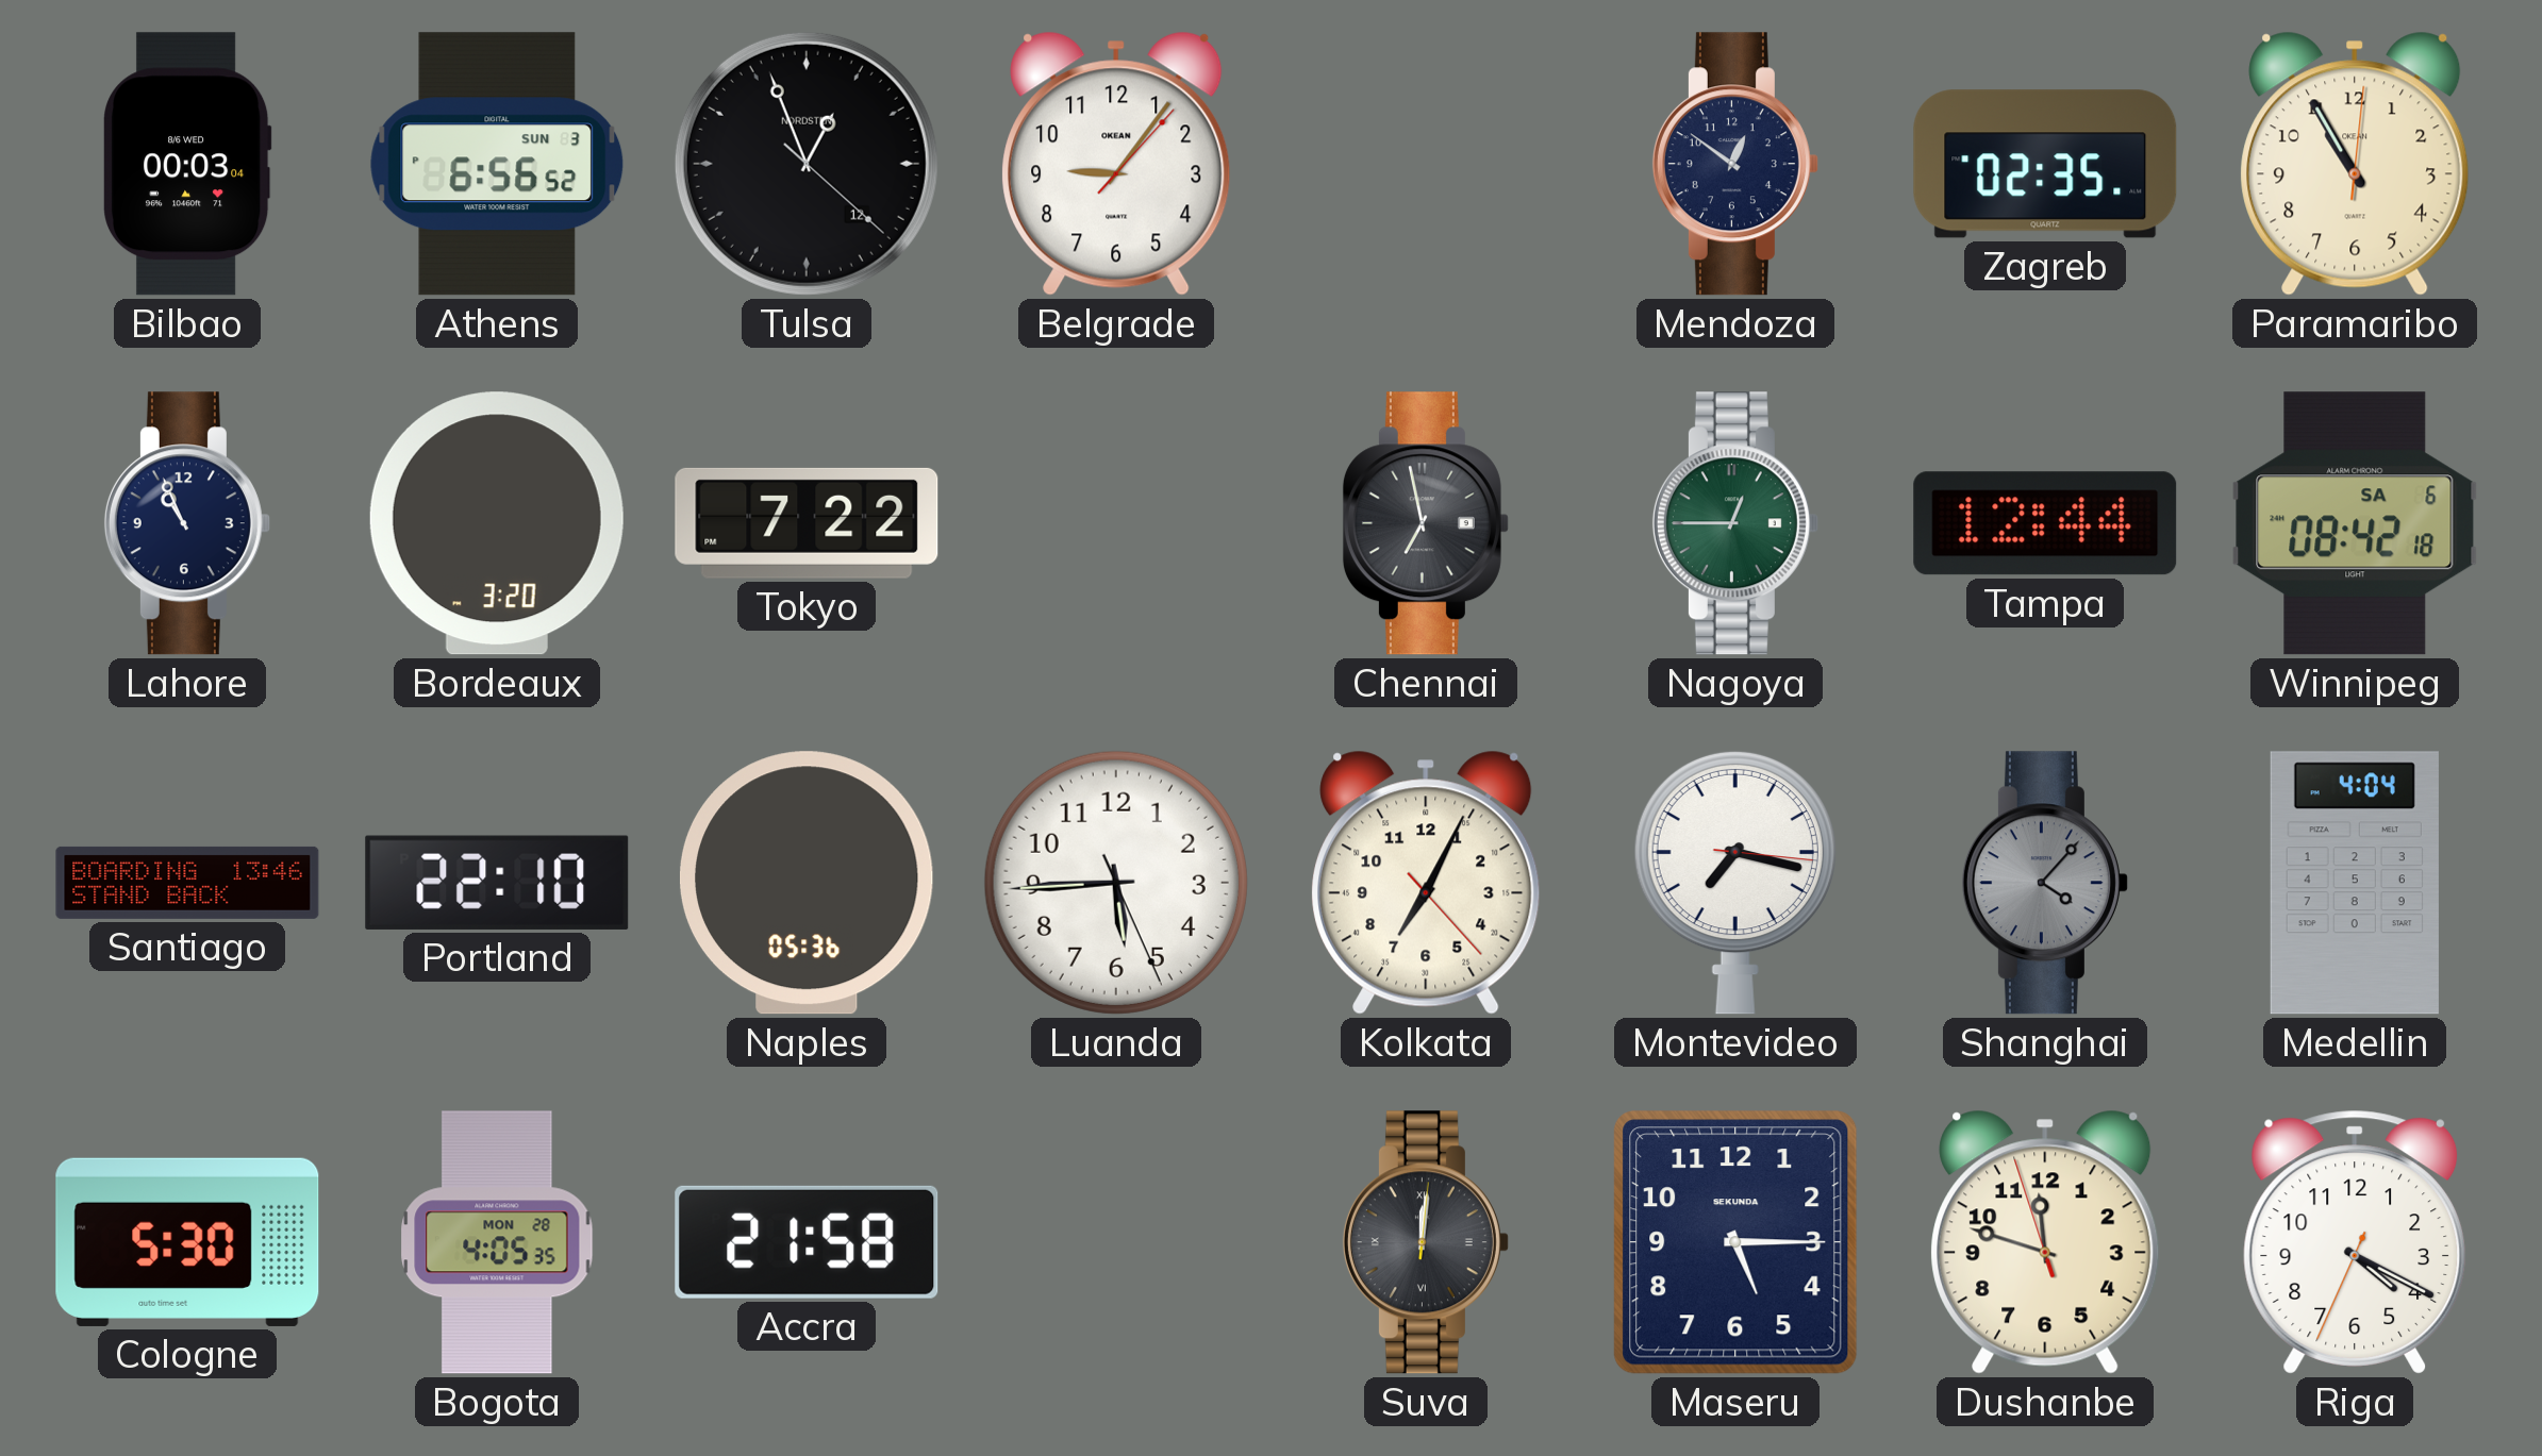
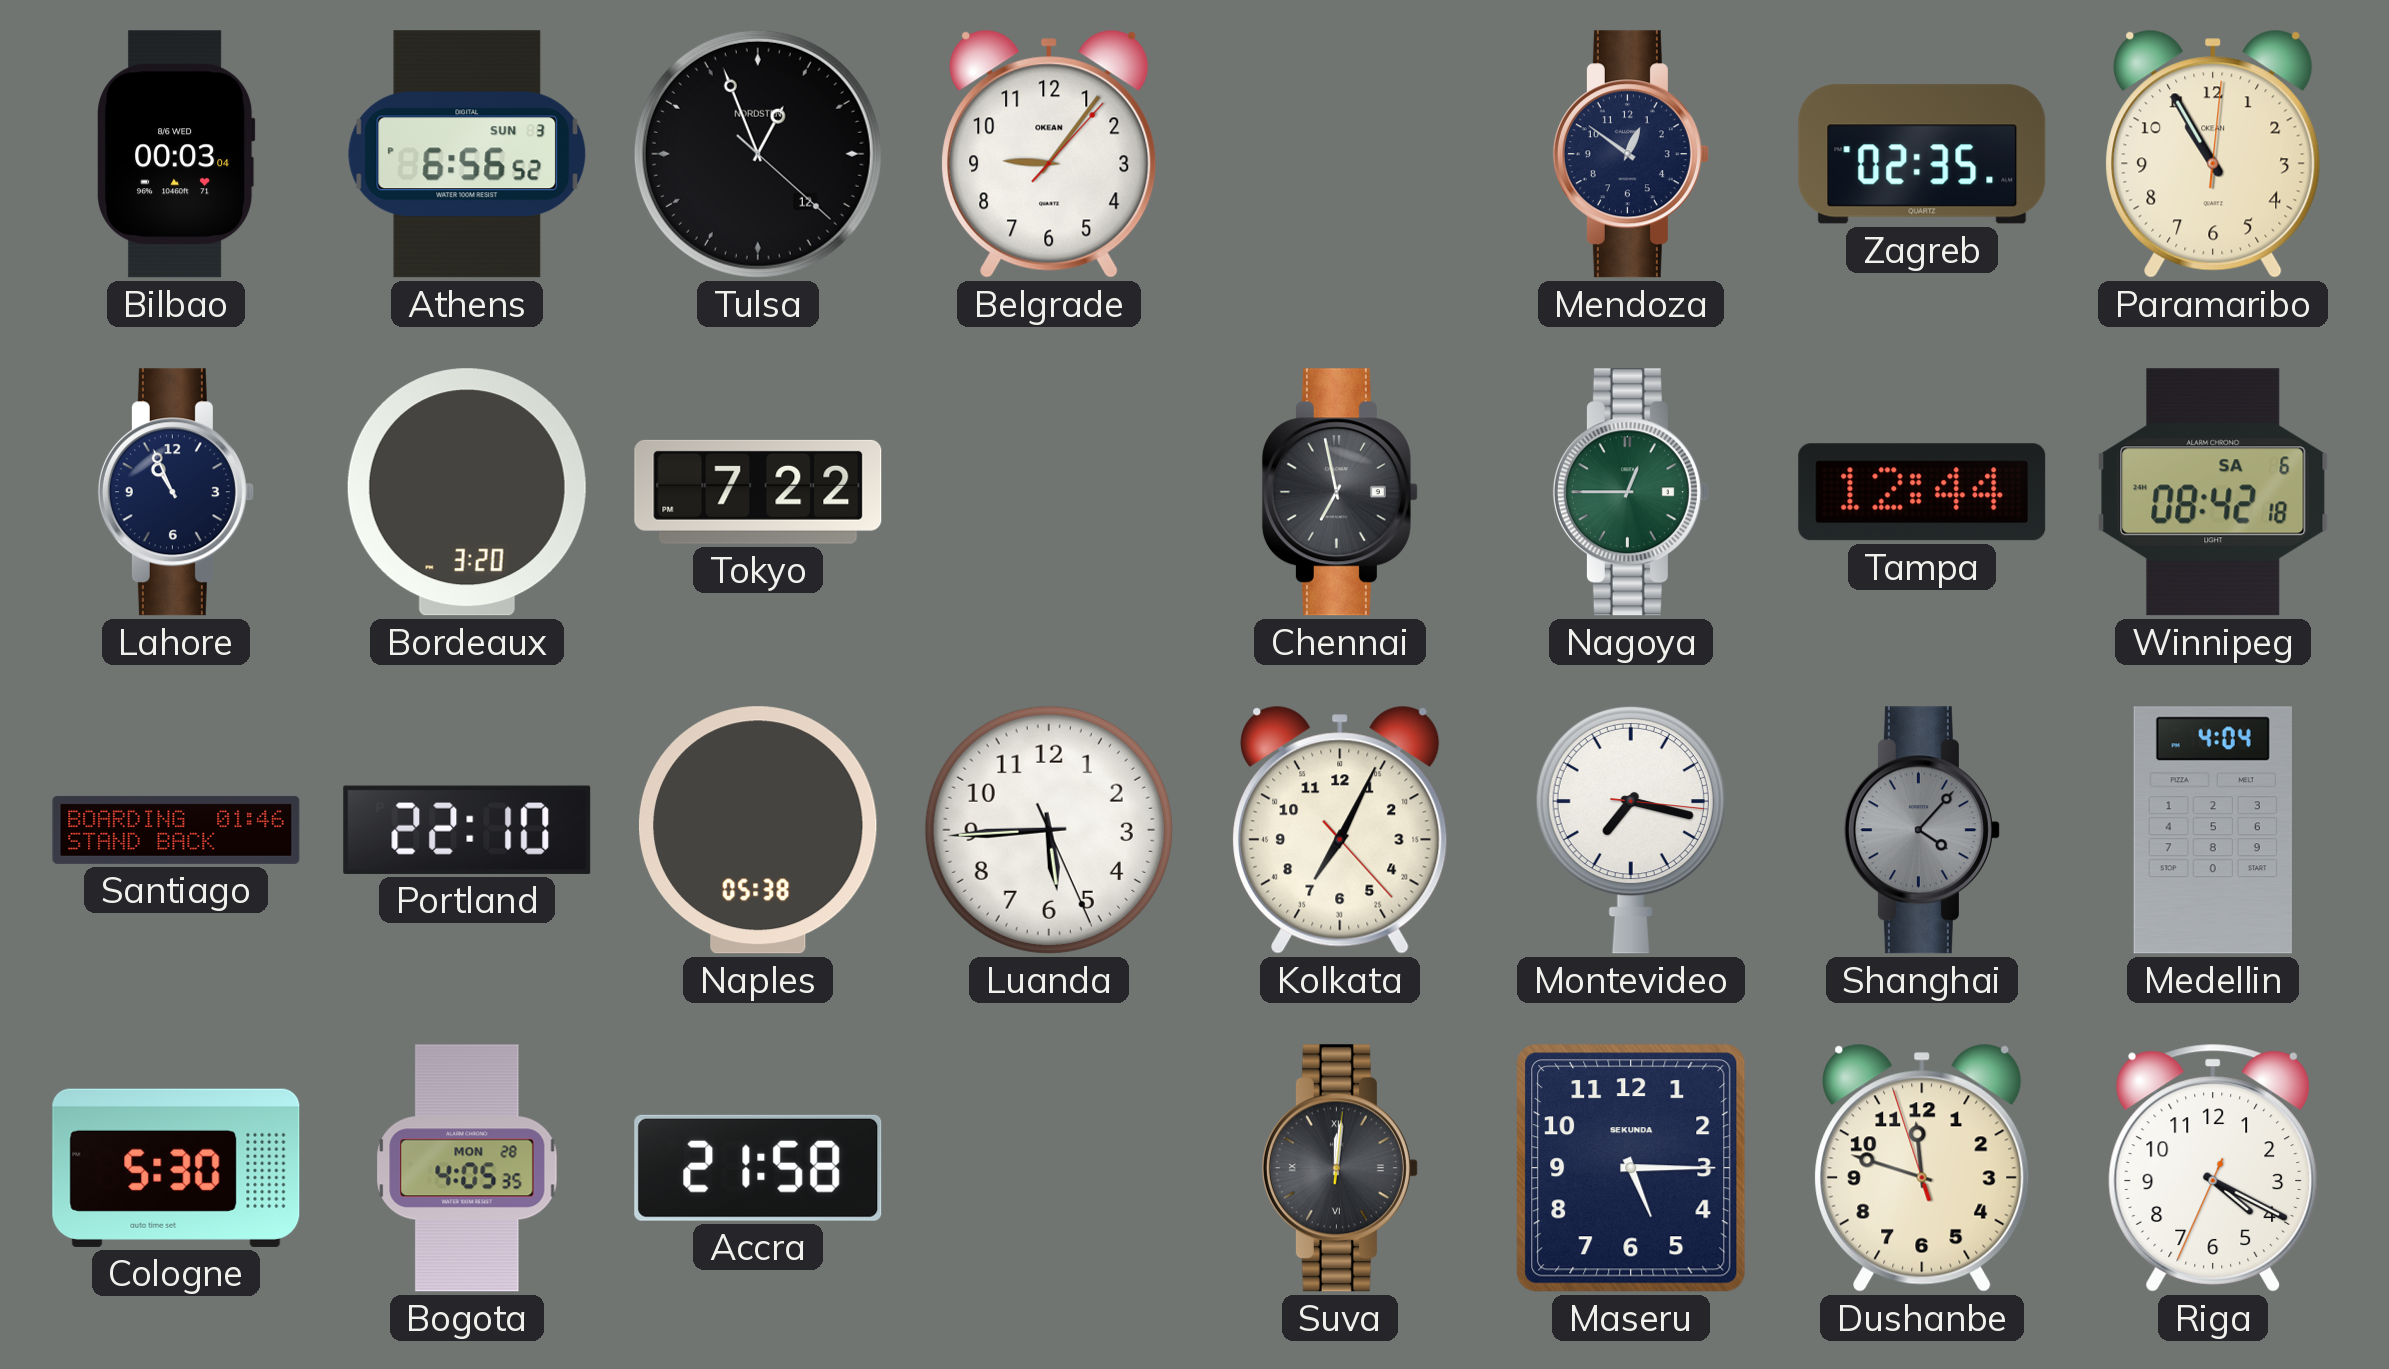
Santiago: 13:46 -> 01:46 (176, 830)
Naples: 05:36 -> 05:38 (758, 830)
